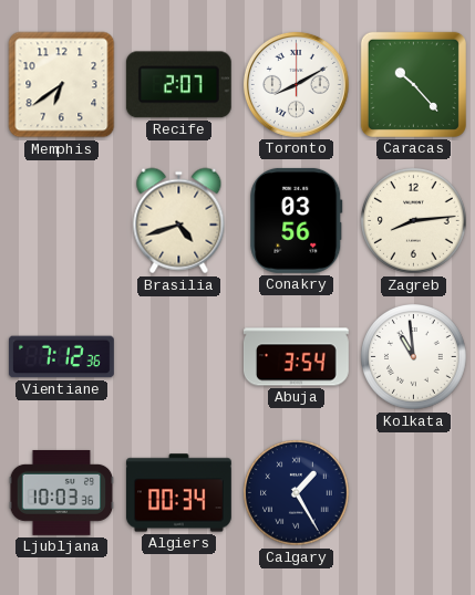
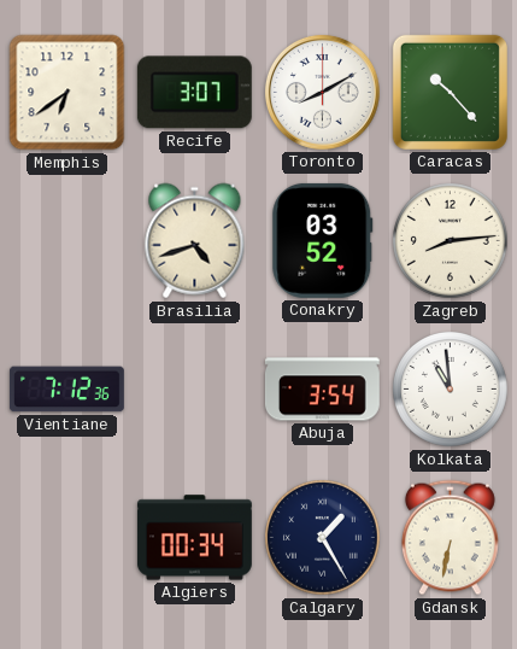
Recife: 2:07 -> 3:07 (194, 93)
Conakry: 03:56 -> 03:52 (323, 240)
Ljubljana: 10:03 -> none (62, 492)
Gdansk: none -> 6:32 (450, 538)
